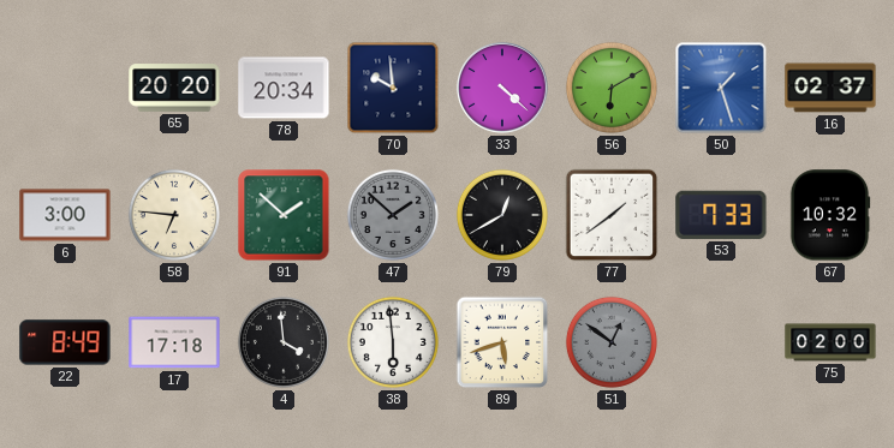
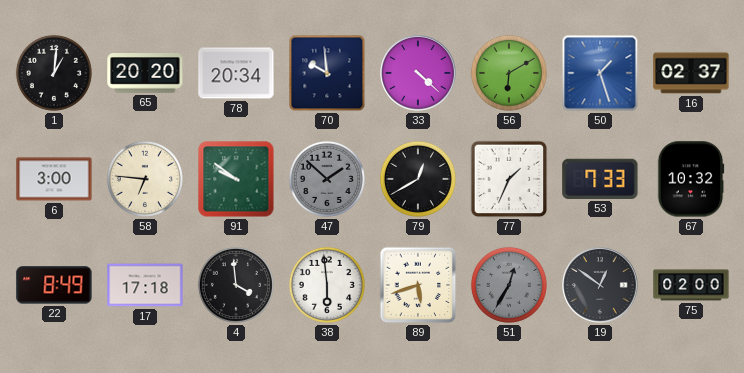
1: none -> 1:01 (54, 73)
91: 1:52 -> 9:51 (236, 179)
77: 1:39 -> 1:34 (509, 179)
51: 12:51 -> 12:35 (509, 285)
19: none -> 12:51 (600, 285)
